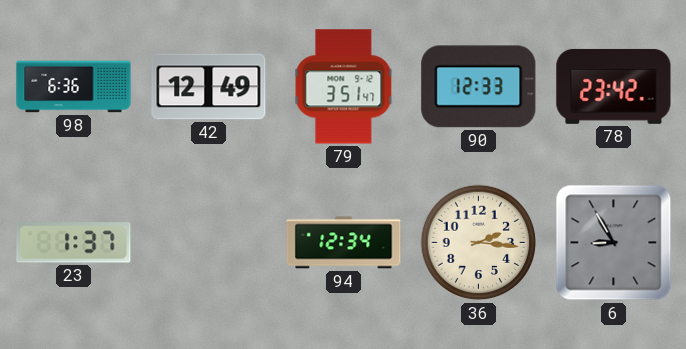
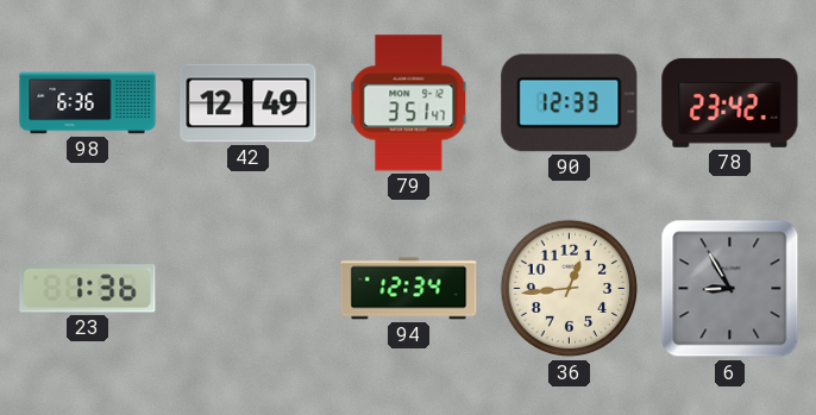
23: 1:37 -> 1:36 (88, 289)
36: 2:16 -> 12:44 (570, 289)
